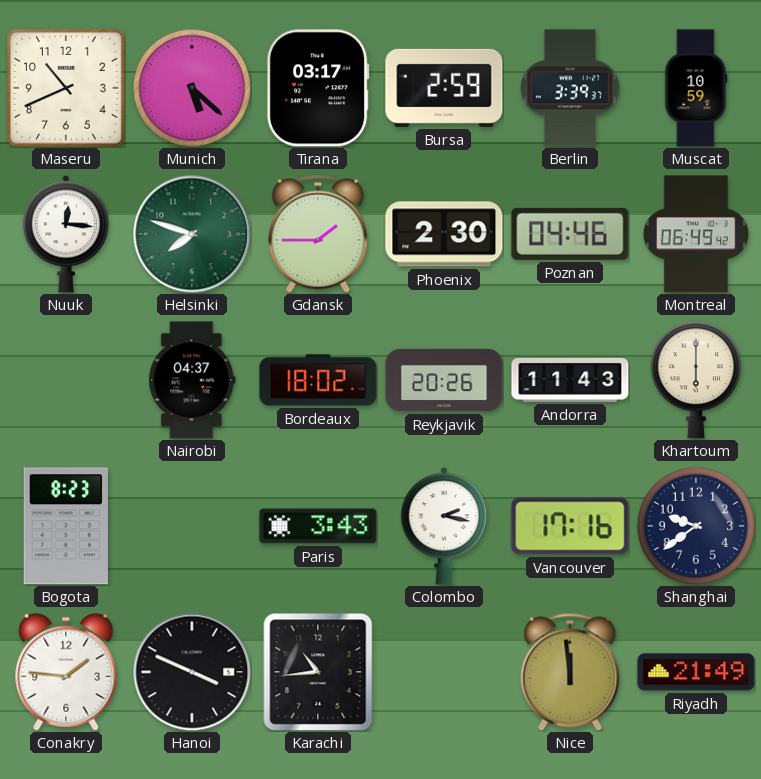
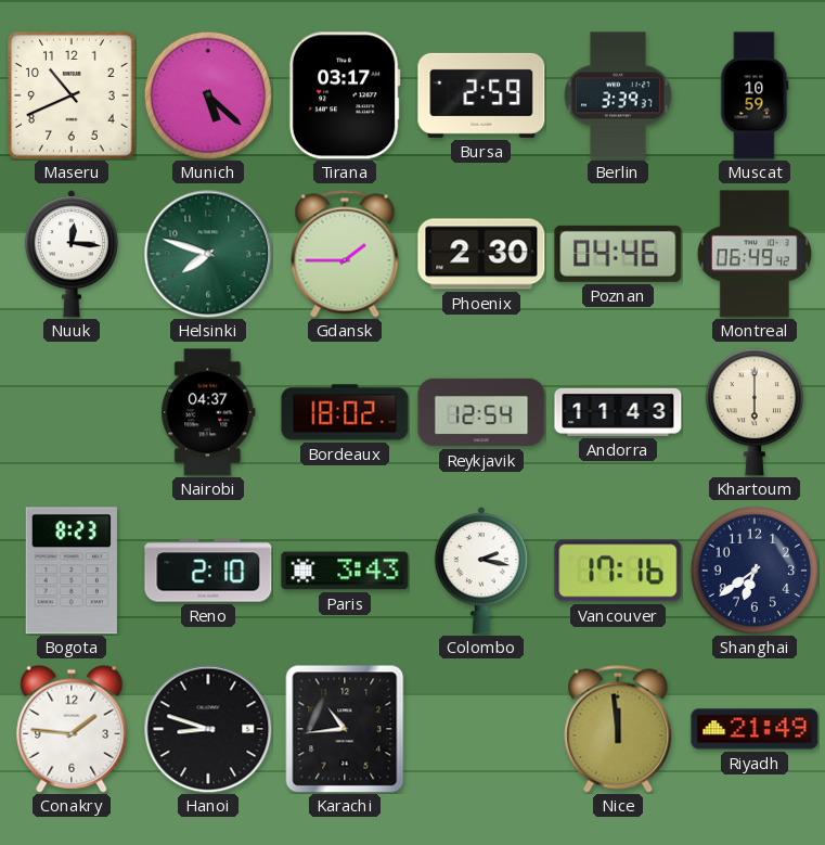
Reykjavik: 20:26 -> 12:54 (481, 412)
Reno: none -> 2:10 (208, 571)
Shanghai: 9:39 -> 6:39 (753, 569)
Hanoi: 3:49 -> 8:48 (208, 729)
